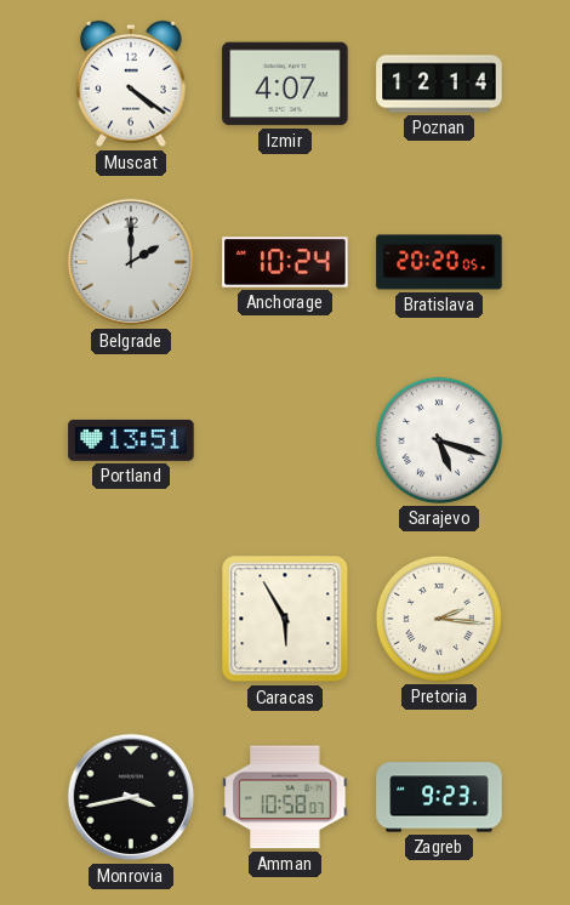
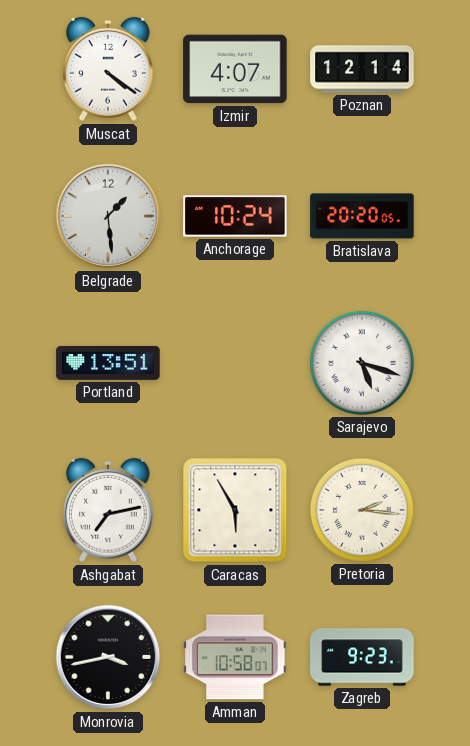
Belgrade: 2:00 -> 1:29 (108, 216)
Ashgabat: none -> 7:13 (109, 510)
